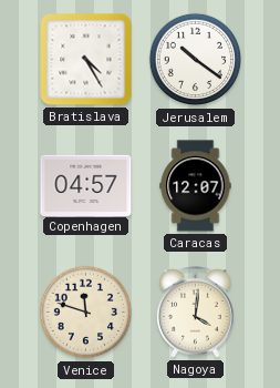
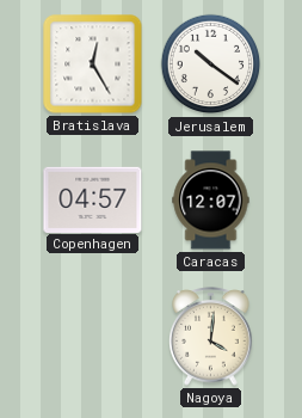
Bratislava: 4:25 -> 12:25 (93, 64)
Venice: 11:48 -> none (86, 313)
